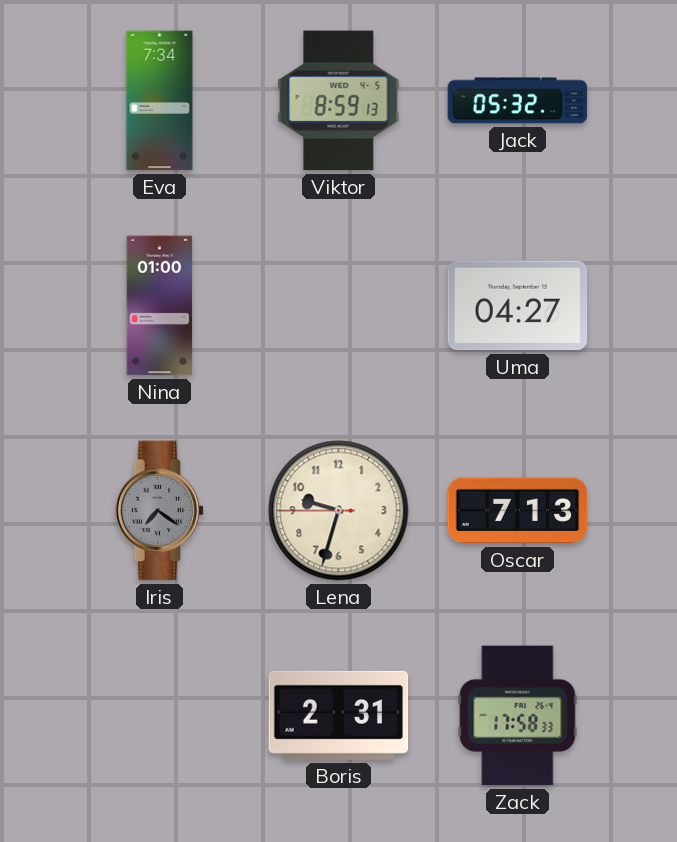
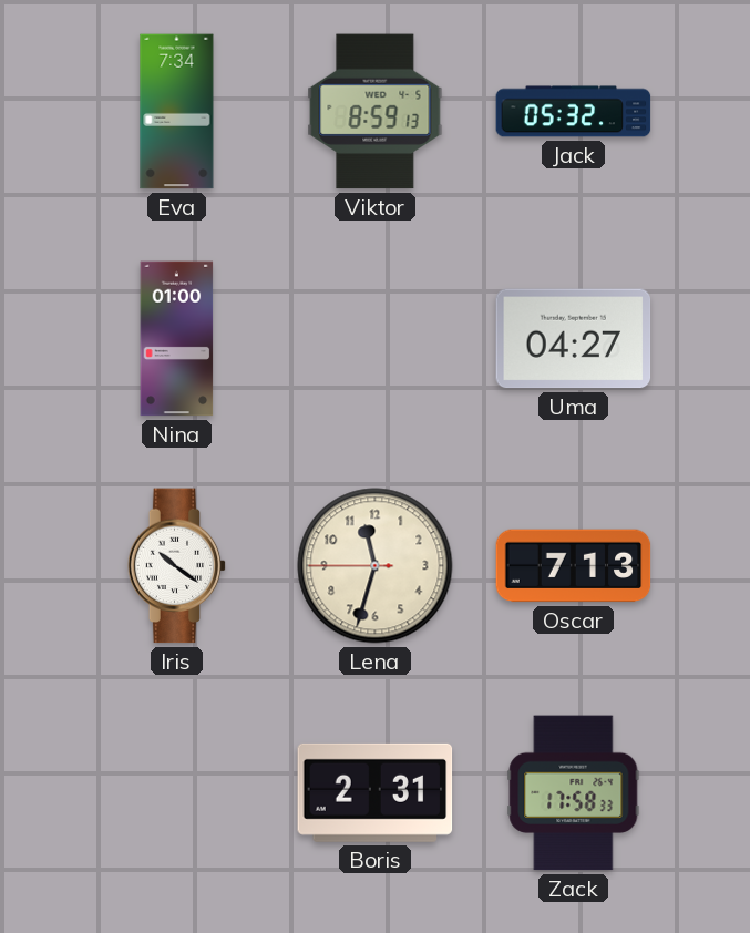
Iris: 7:21 -> 10:21 (177, 566)
Iris dial: grey -> white (177, 566)
Lena: 9:32 -> 11:32 (376, 566)
